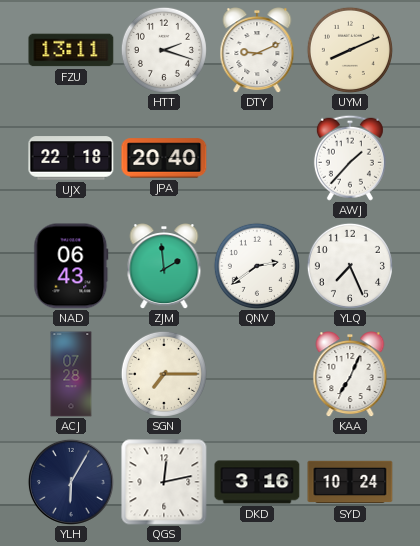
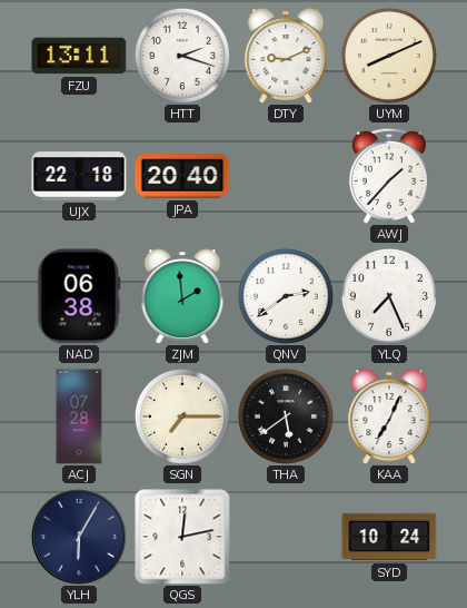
NAD: 06:43 -> 06:38 (79, 296)
THA: none -> 5:39 (286, 416)
DKD: 3:16 -> none (257, 482)
